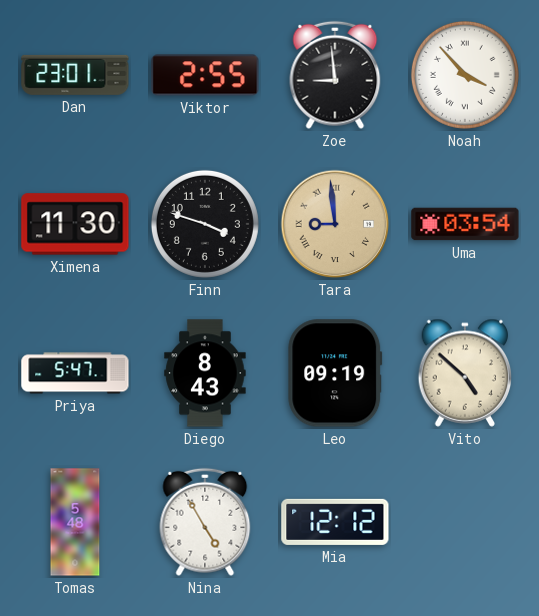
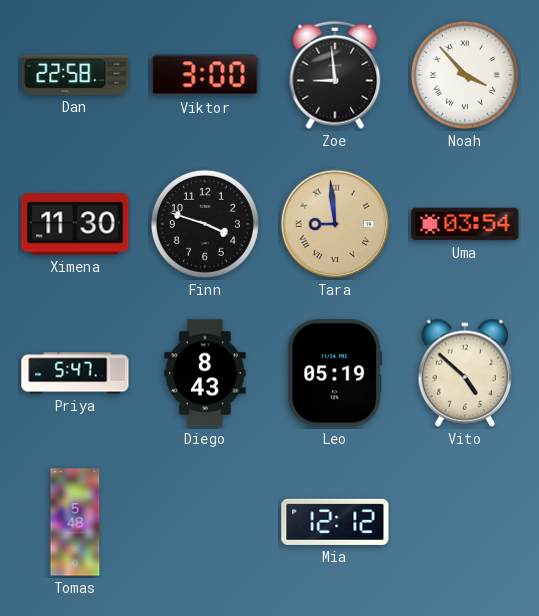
Dan: 23:01 -> 22:58 (75, 75)
Viktor: 2:55 -> 3:00 (205, 75)
Leo: 09:19 -> 05:19 (335, 373)
Nina: 4:55 -> none (205, 522)
